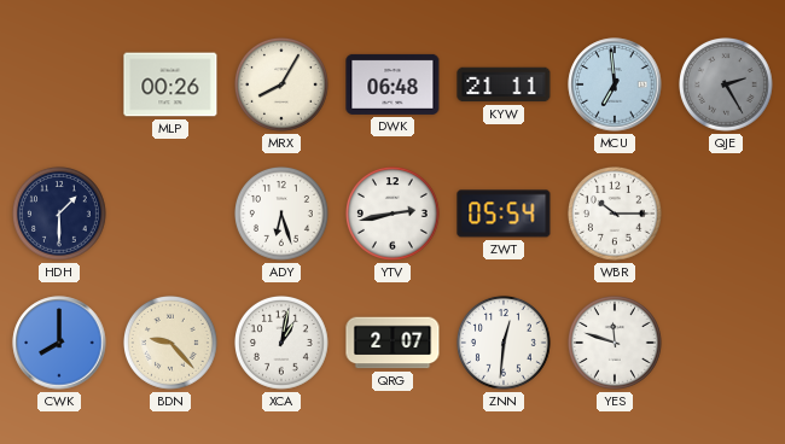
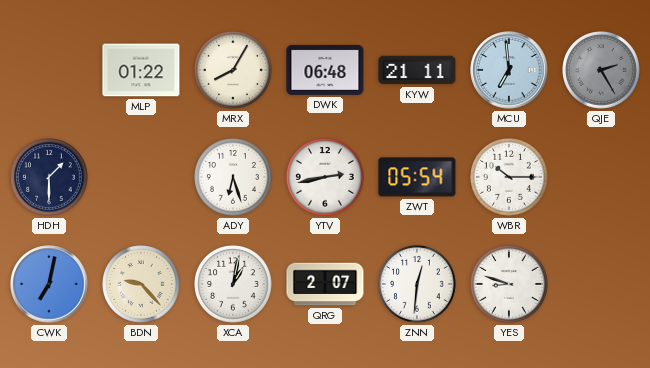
MLP: 00:26 -> 01:22 (141, 70)
CWK: 8:00 -> 7:02 (49, 284)
YES: 11:48 -> 8:48 (510, 285)
